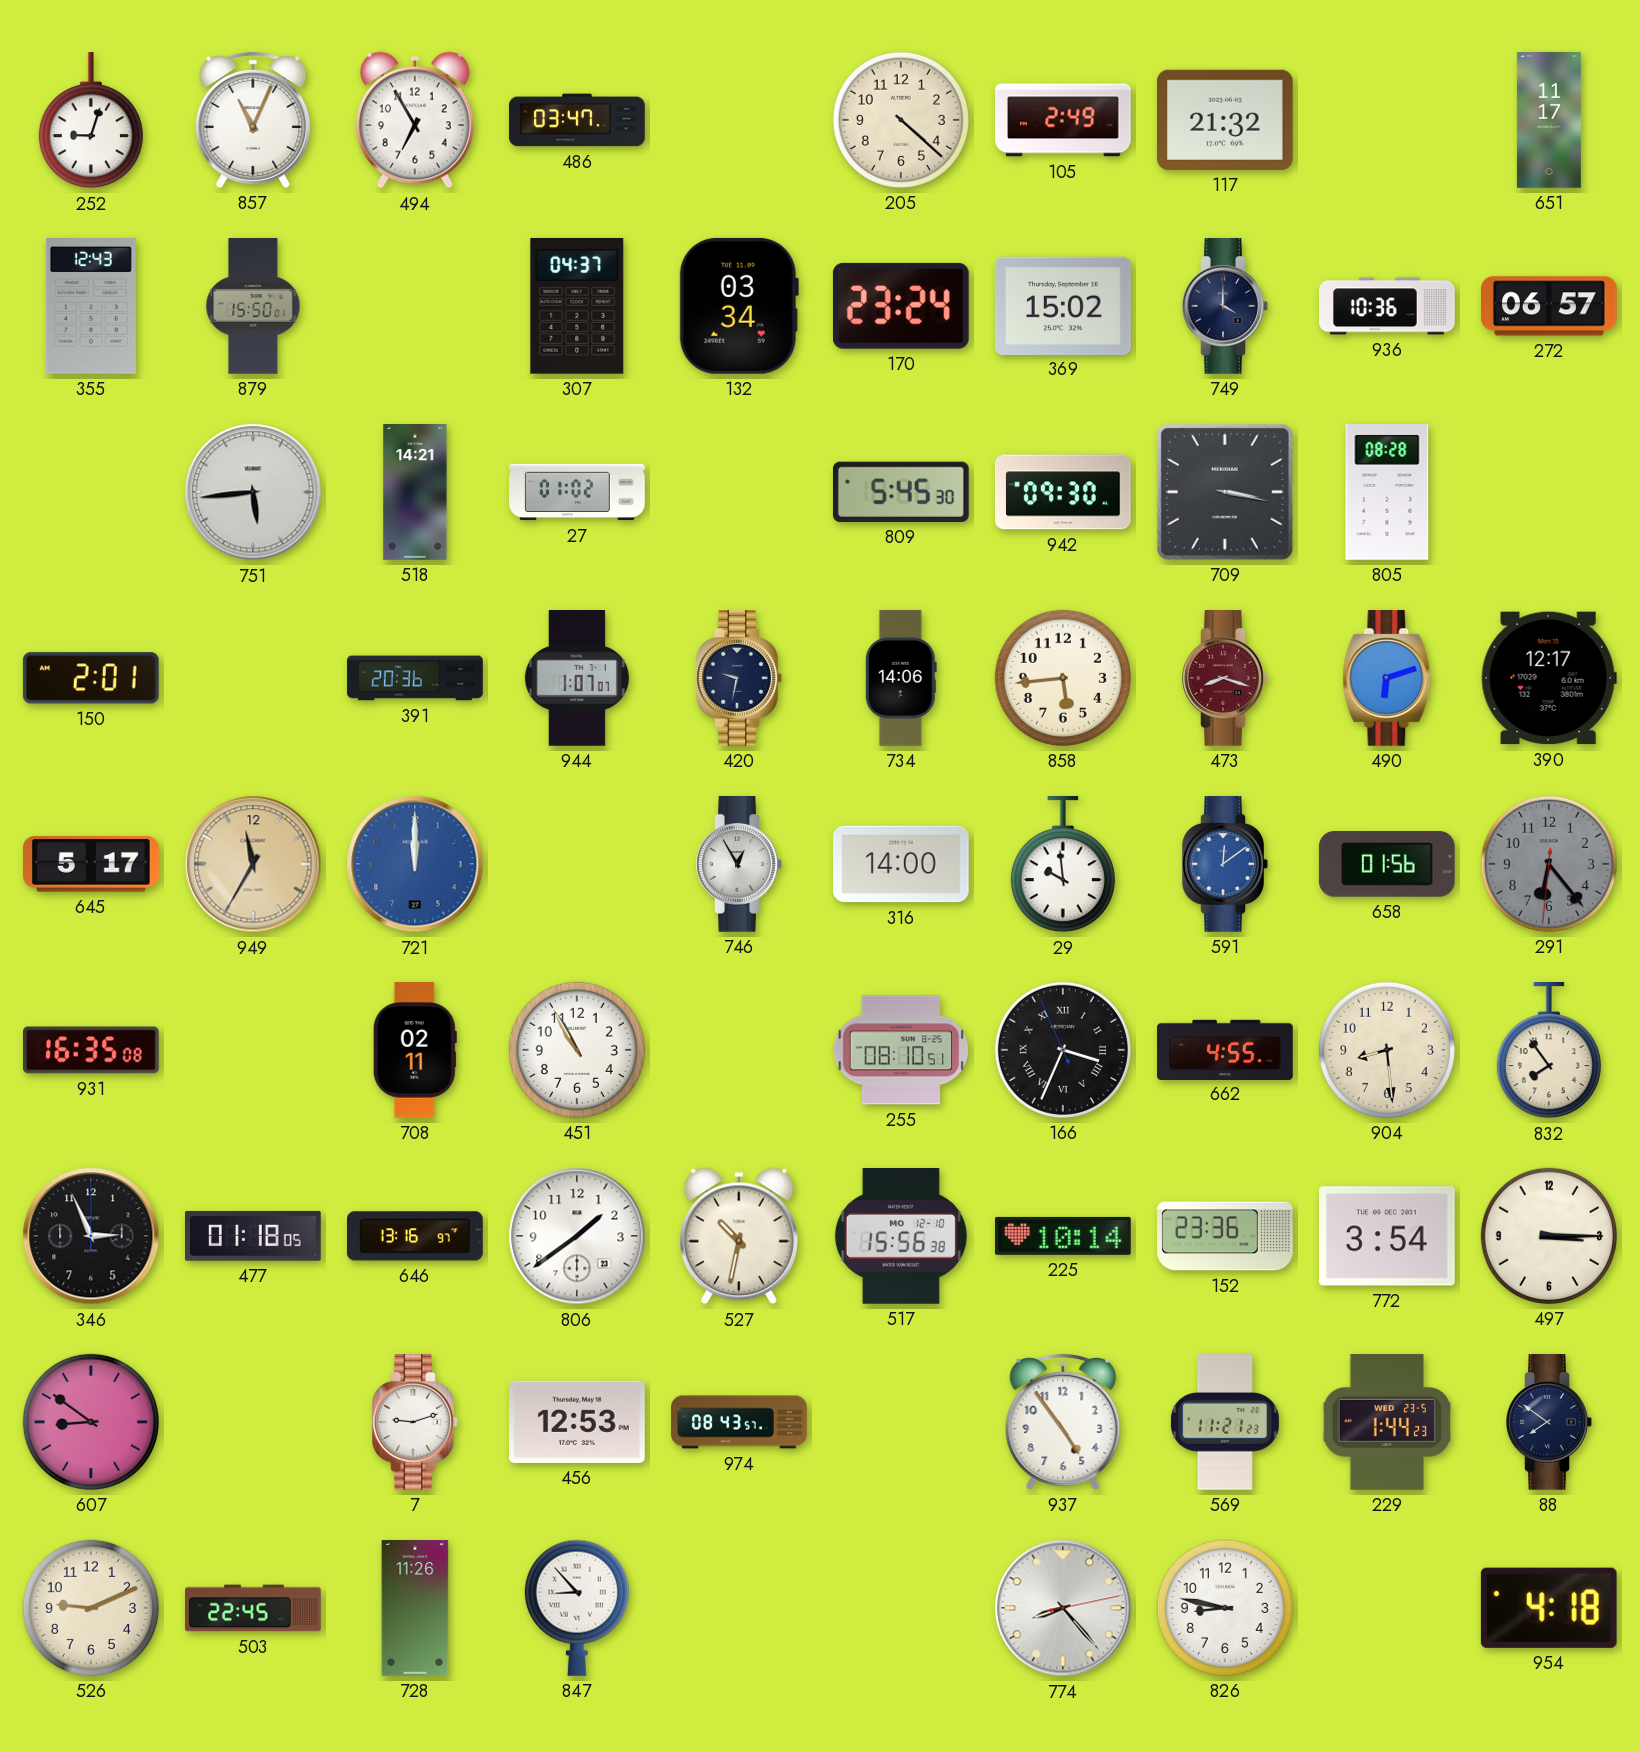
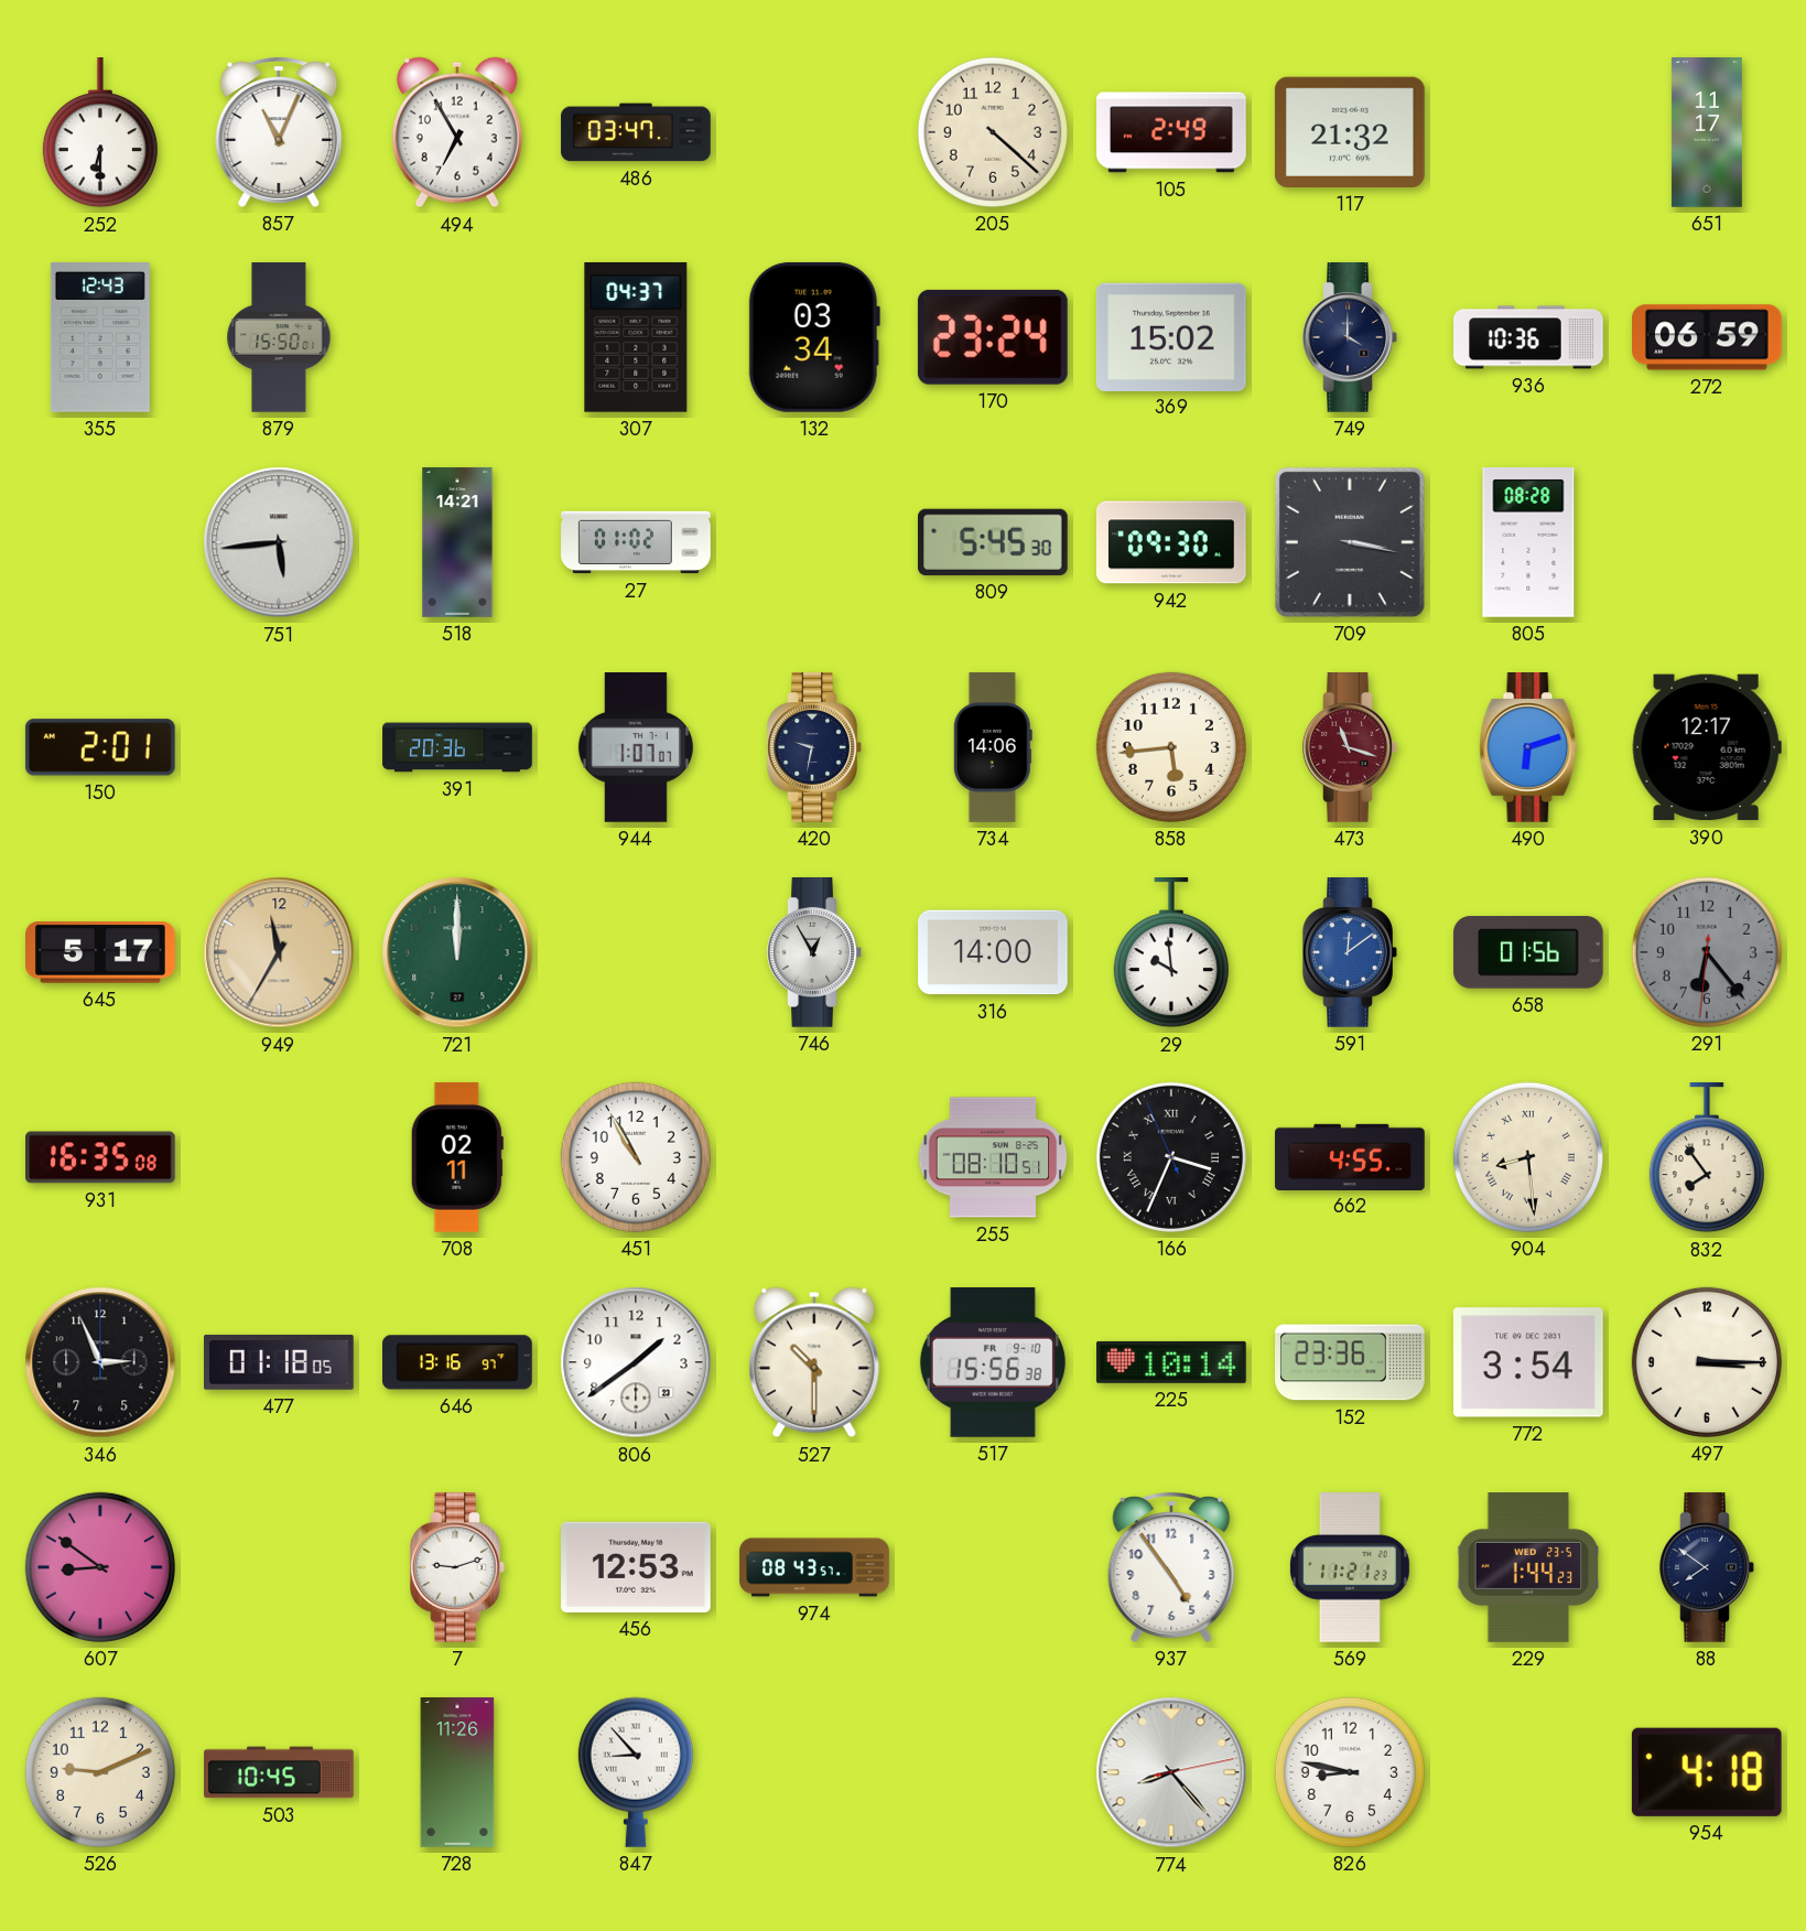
252: 9:03 -> 6:30 (100, 133)
272: 06:57 -> 06:59 (1708, 337)
473: 8:18 -> 11:18 (1350, 748)
721 dial: blue -> green (457, 952)
904 numerals: Arabic -> Roman (1528, 1157)
527: 10:32 -> 10:30 (814, 1362)
517 date: MO 12-10 -> FR 9-10 (993, 1363)
503: 22:45 -> 10:45 (279, 1772)
